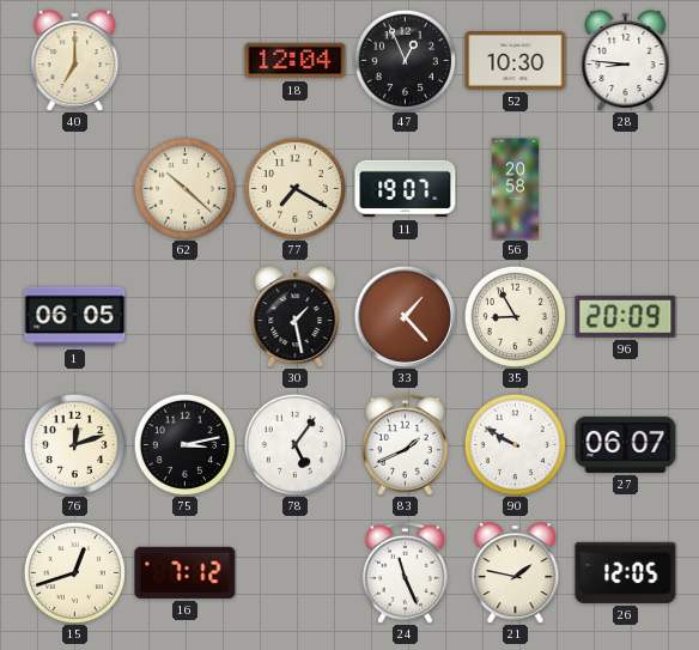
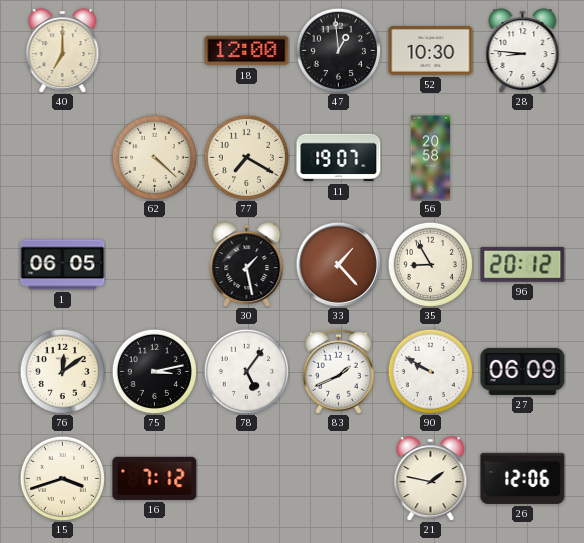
18: 12:04 -> 12:00 (247, 51)
47: 12:56 -> 12:59 (338, 50)
62: 10:22 -> 4:22 (154, 157)
96: 20:09 -> 20:12 (523, 264)
76: 12:12 -> 12:09 (62, 371)
27: 06:07 -> 06:09 (523, 371)
15: 12:42 -> 3:42 (62, 478)
24: 11:26 -> none (405, 572)
26: 12:05 -> 12:06 (523, 478)
